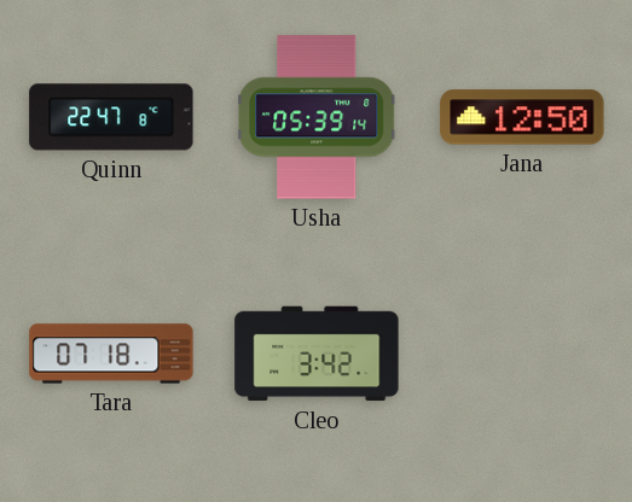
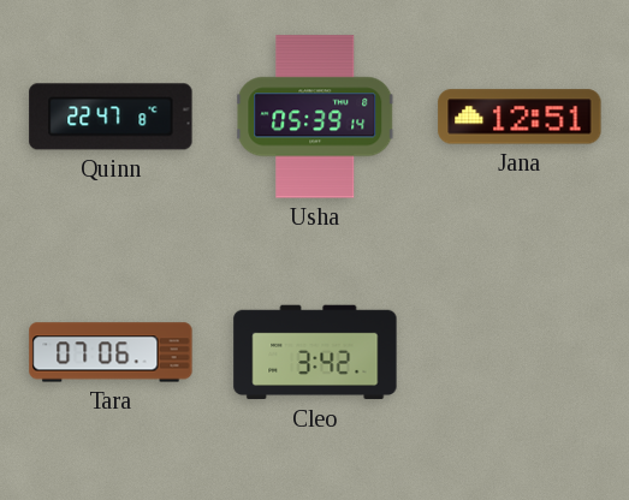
Jana: 12:50 -> 12:51 (520, 117)
Tara: 07:18 -> 07:06 (111, 352)
